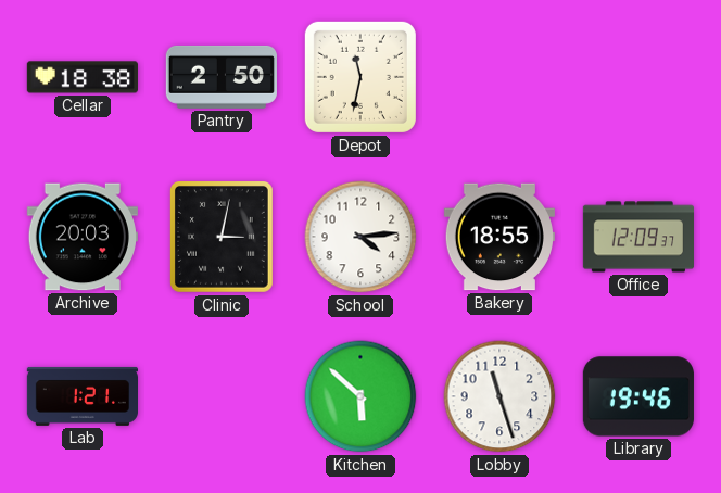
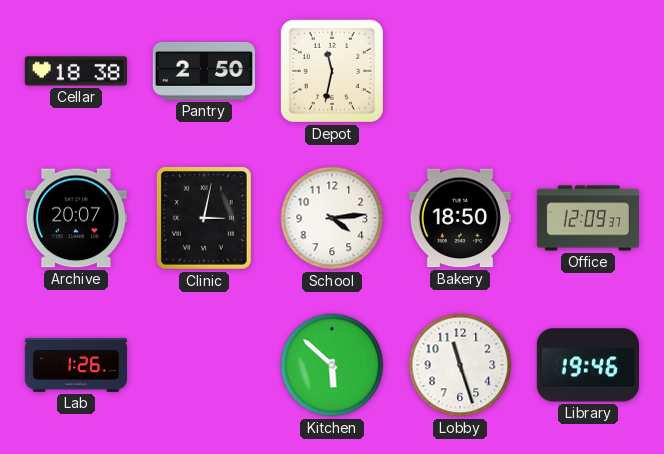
Archive: 20:03 -> 20:07 (76, 218)
Bakery: 18:55 -> 18:50 (460, 218)
Lab: 1:21 -> 1:26 (75, 365)
